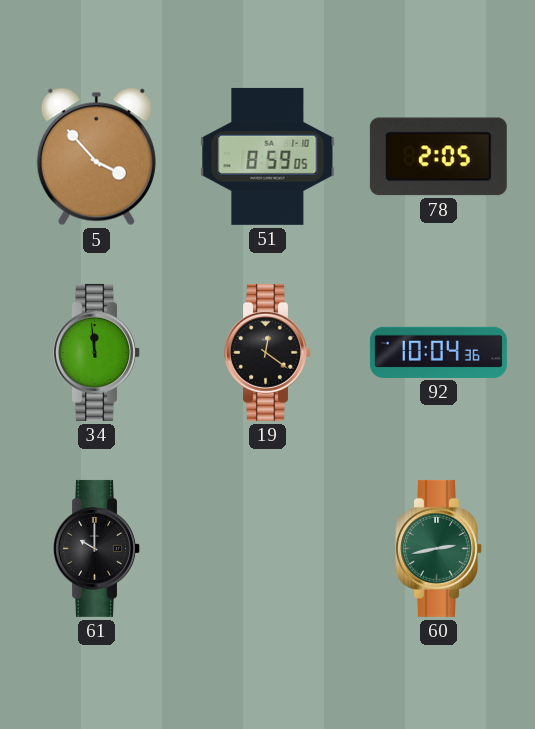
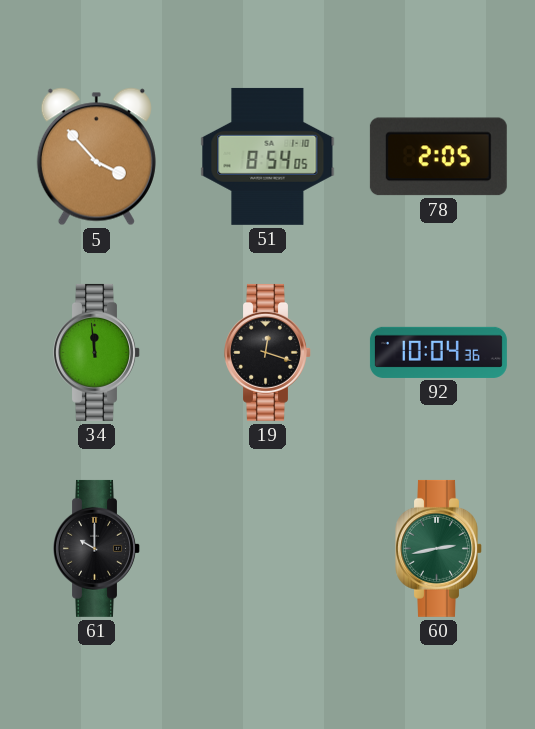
51: 8:59 -> 8:54 (268, 156)
19: 12:21 -> 12:18 (268, 352)
